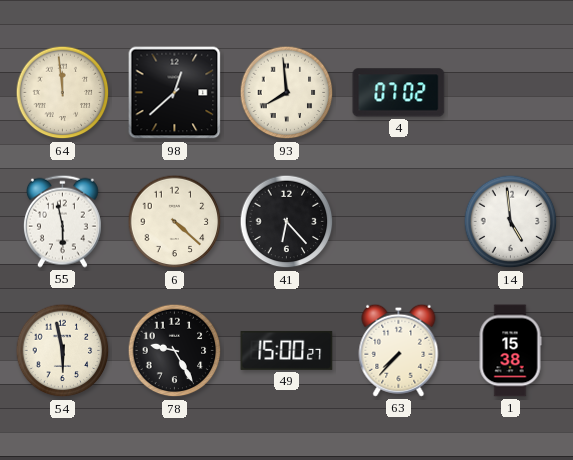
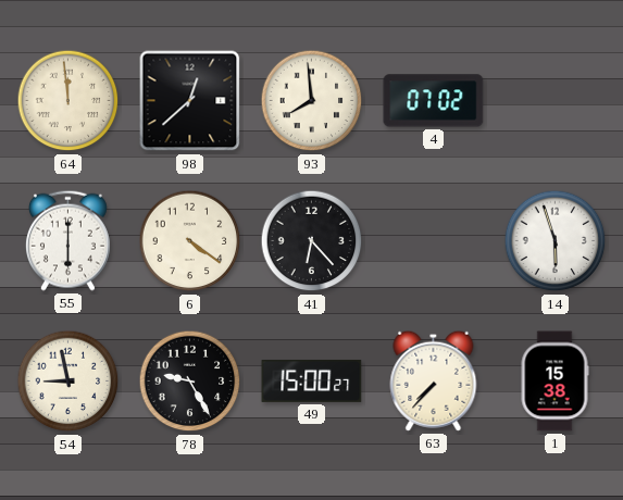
55: 5:58 -> 6:00 (67, 240)
6: 4:22 -> 4:21 (190, 241)
14: 4:59 -> 5:57 (556, 241)
54: 5:58 -> 8:58 (68, 382)
